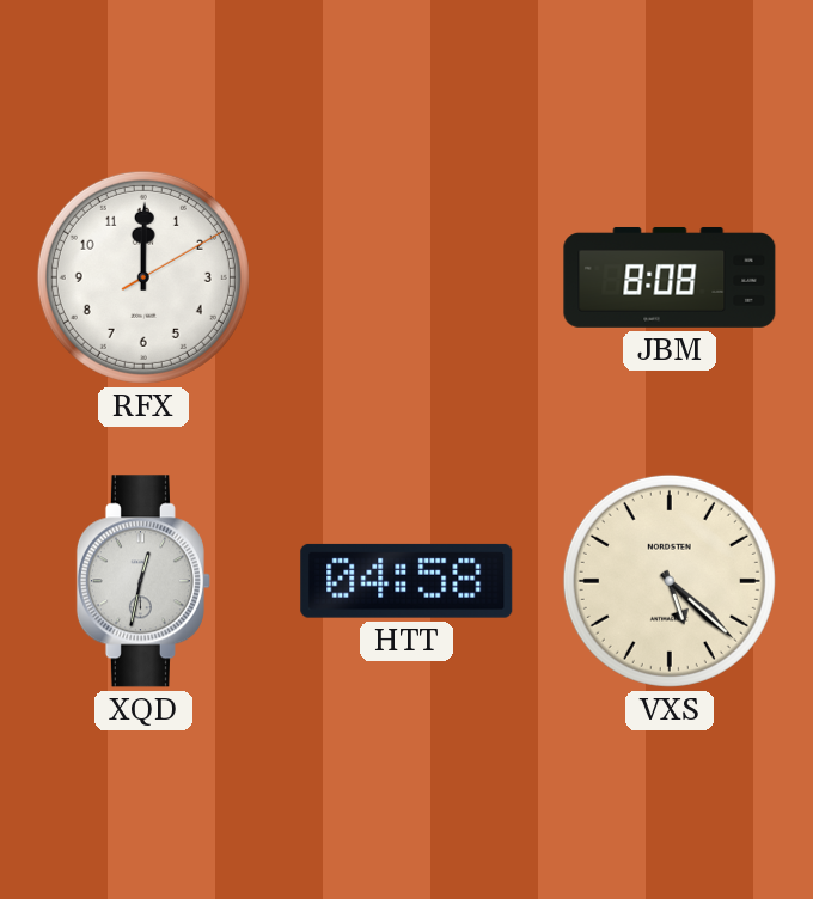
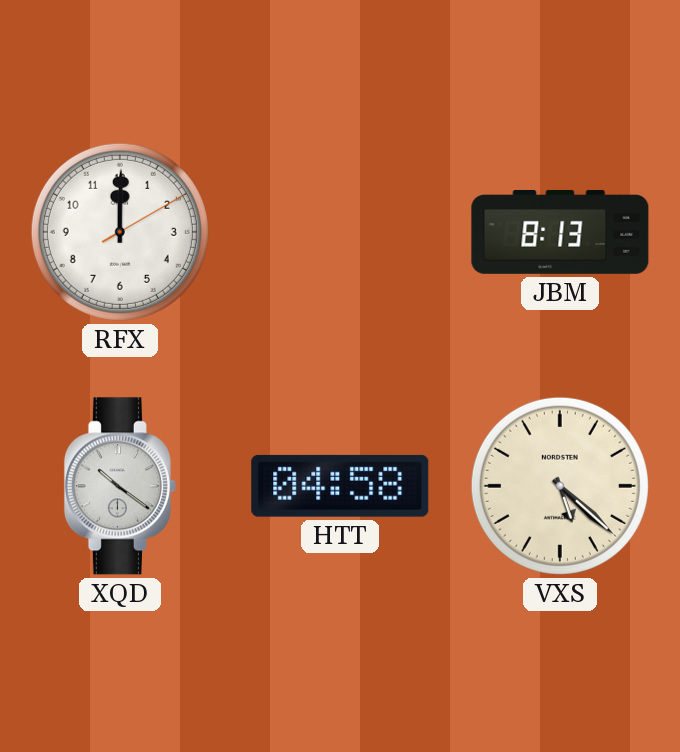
JBM: 8:08 -> 8:13 (560, 232)
XQD: 12:32 -> 10:21 (120, 486)
